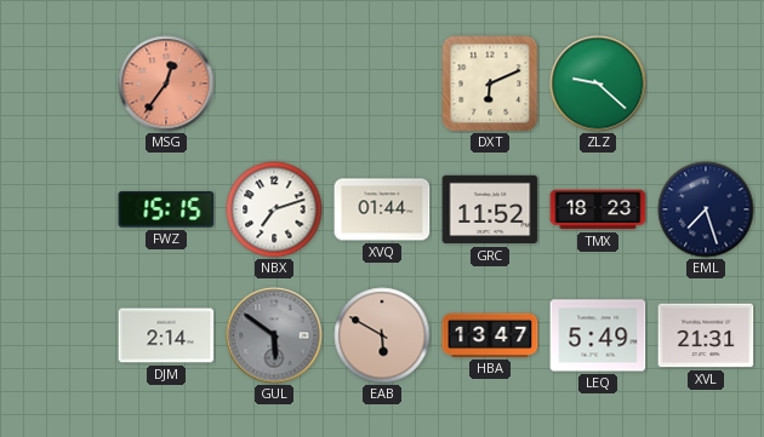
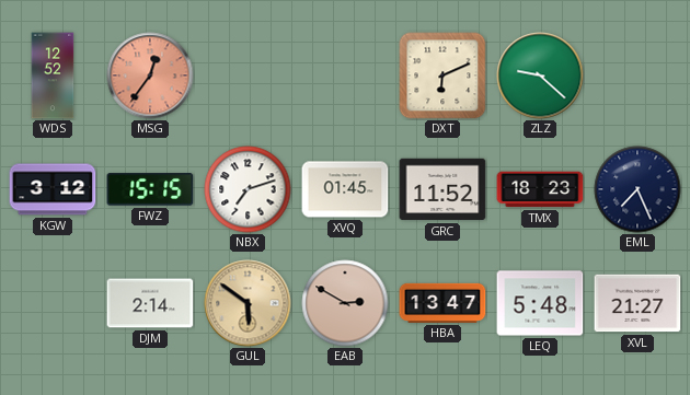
WDS: none -> 12:52 (53, 75)
KGW: none -> 3:12 (53, 189)
XVQ: 01:44 -> 01:45 (345, 189)
EML: 7:27 -> 7:26 (637, 189)
GUL dial: grey -> champagne (248, 303)
EAB: 5:50 -> 2:50 (345, 303)
LEQ: 5:49 -> 5:48 (540, 303)
XVL: 21:31 -> 21:27 (637, 303)
